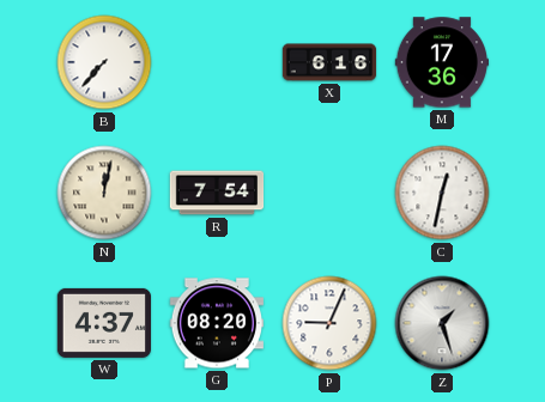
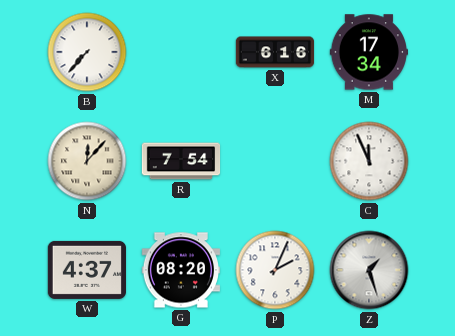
M: 17:36 -> 17:34 (368, 52)
N: 12:02 -> 12:07 (87, 161)
C: 12:32 -> 11:56 (369, 161)
P: 9:04 -> 2:04 (275, 270)
